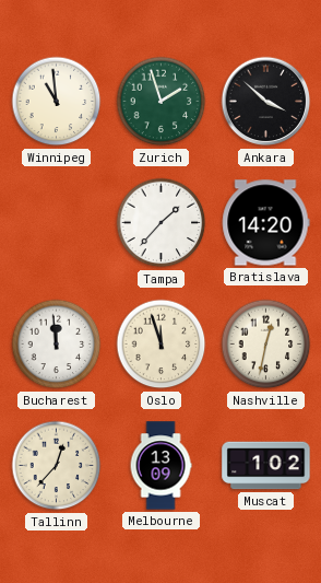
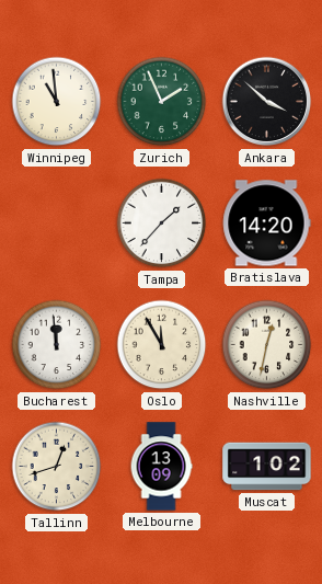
Zurich: 1:57 -> 1:56 (162, 102)
Oslo: 11:57 -> 11:55 (162, 345)
Tallinn: 12:37 -> 12:42 (57, 467)
